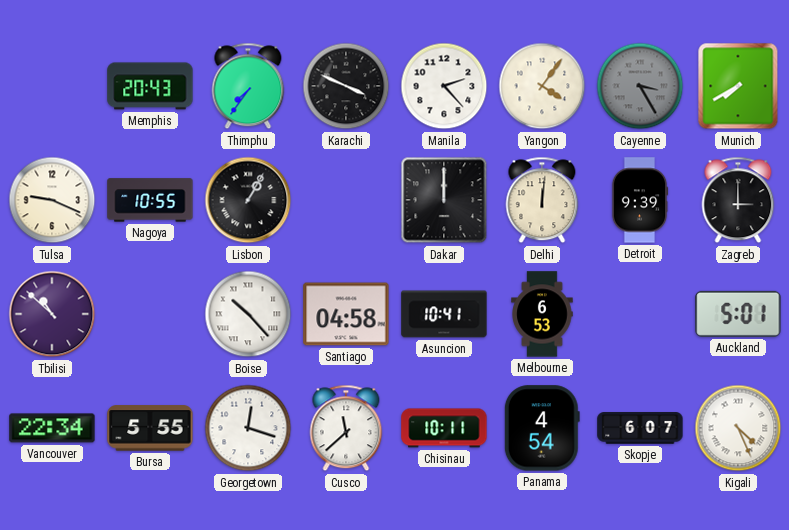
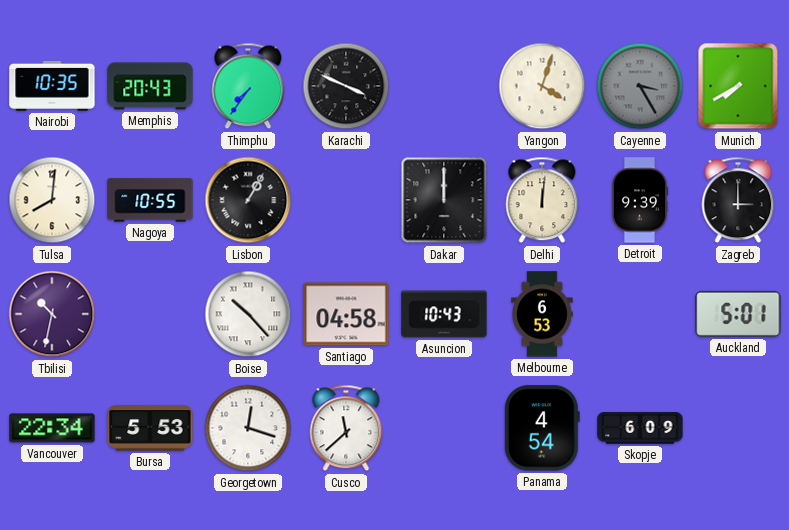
Nairobi: none -> 10:35 (52, 86)
Manila: 2:23 -> none (444, 86)
Yangon: 4:06 -> 4:03 (542, 86)
Tulsa: 9:19 -> 8:01 (52, 200)
Tbilisi: 10:52 -> 10:32 (52, 314)
Asuncion: 10:41 -> 10:43 (444, 314)
Bursa: 5:55 -> 5:53 (150, 428)
Chisinau: 10:11 -> none (444, 428)
Skopje: 6:07 -> 6:09 (640, 428)
Kigali: 4:26 -> none (738, 428)
